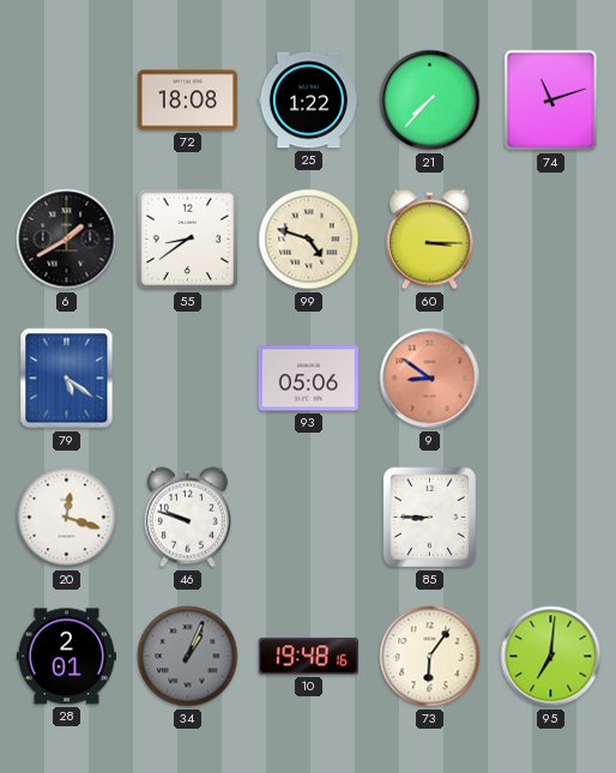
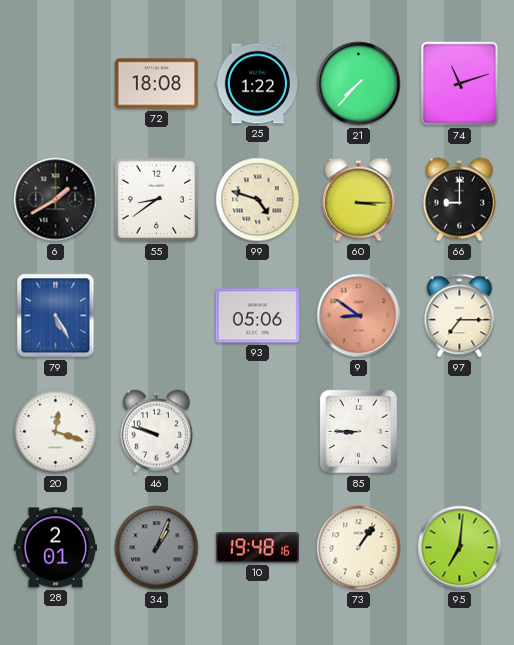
66: none -> 9:00 (459, 200)
79: 5:21 -> 5:25 (56, 316)
97: none -> 7:15 (460, 316)
73: 6:06 -> 1:06 (359, 548)
